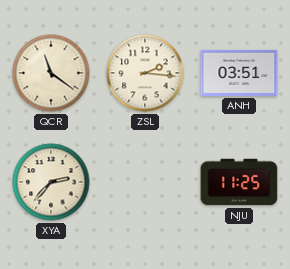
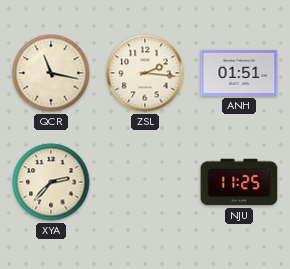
QCR: 11:21 -> 11:17 (51, 73)
ANH: 03:51 -> 01:51 (239, 73)
